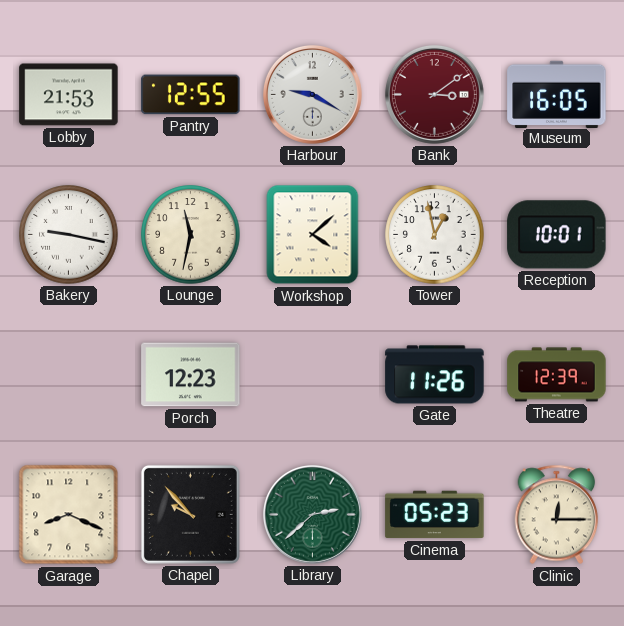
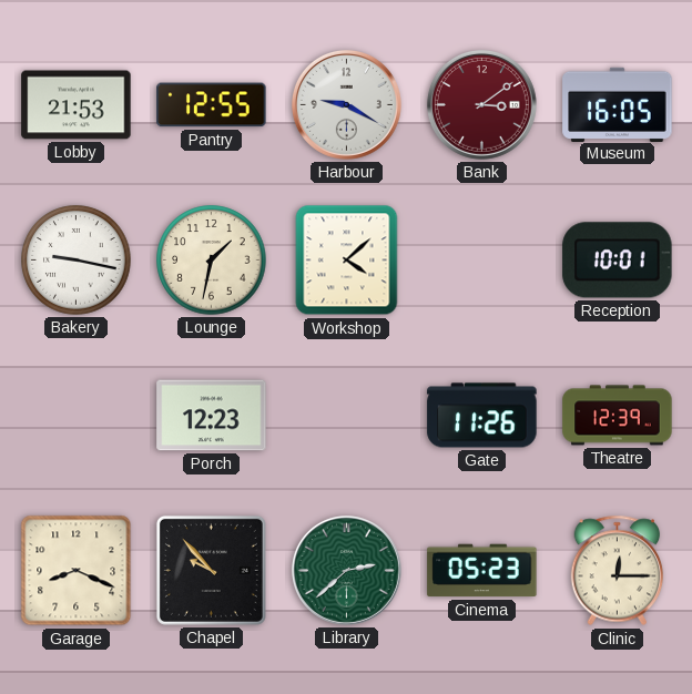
Lounge: 11:32 -> 1:32 (212, 261)
Tower: 12:58 -> none (435, 235)
